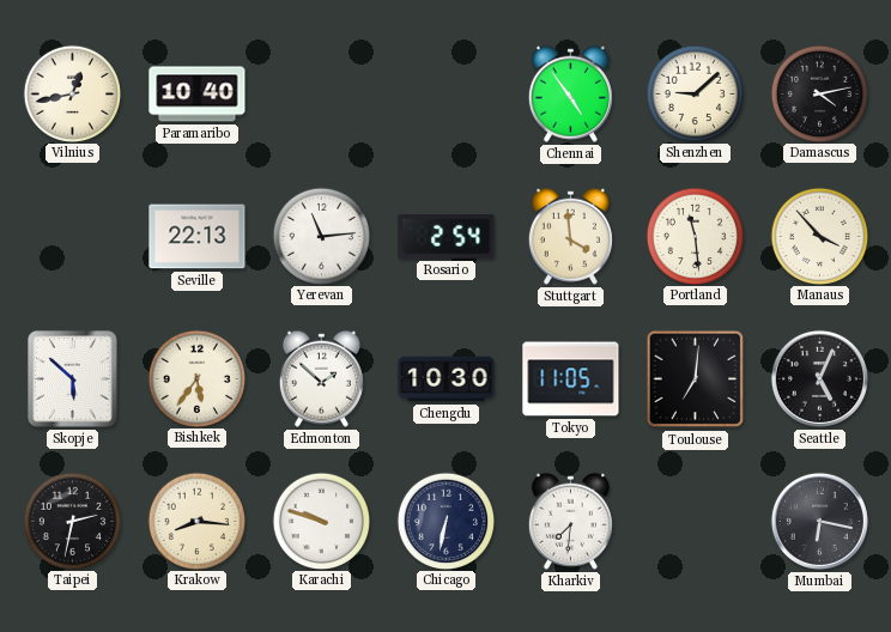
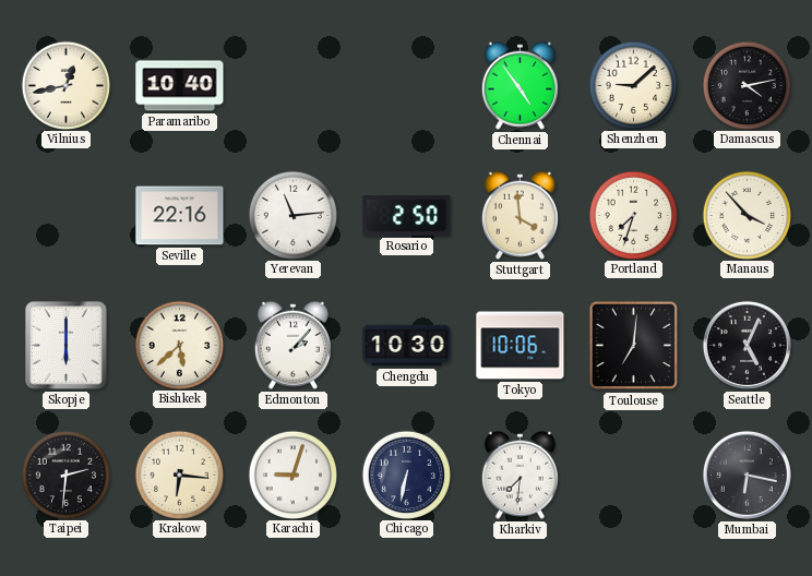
Seville: 22:13 -> 22:16 (180, 216)
Rosario: 2:54 -> 2:50 (407, 216)
Portland: 11:29 -> 7:33 (633, 215)
Skopje: 5:52 -> 6:00 (67, 346)
Bishkek: 5:36 -> 5:38 (179, 345)
Edmonton: 1:52 -> 2:07 (292, 345)
Tokyo: 11:05 -> 10:06 (521, 346)
Taipei: 2:32 -> 2:31 (65, 475)
Krakow: 8:16 -> 6:16 (179, 475)
Karachi: 9:48 -> 9:03 (292, 475)
